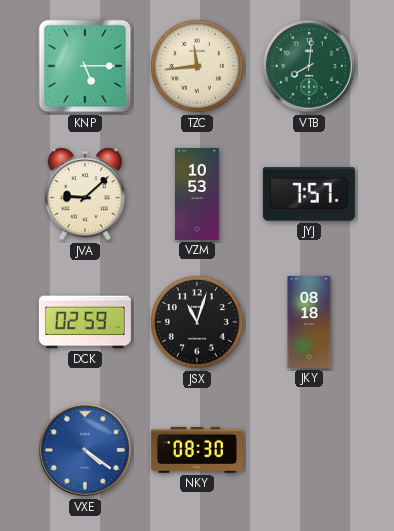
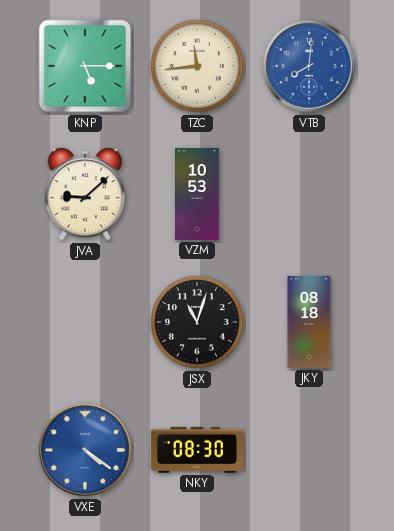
VTB dial: green -> blue (310, 67)
JYJ: 7:57 -> none (309, 194)
DCK: 02:59 -> none (85, 322)
